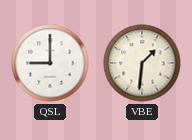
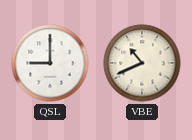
VBE: 1:31 -> 10:41 (142, 63)
